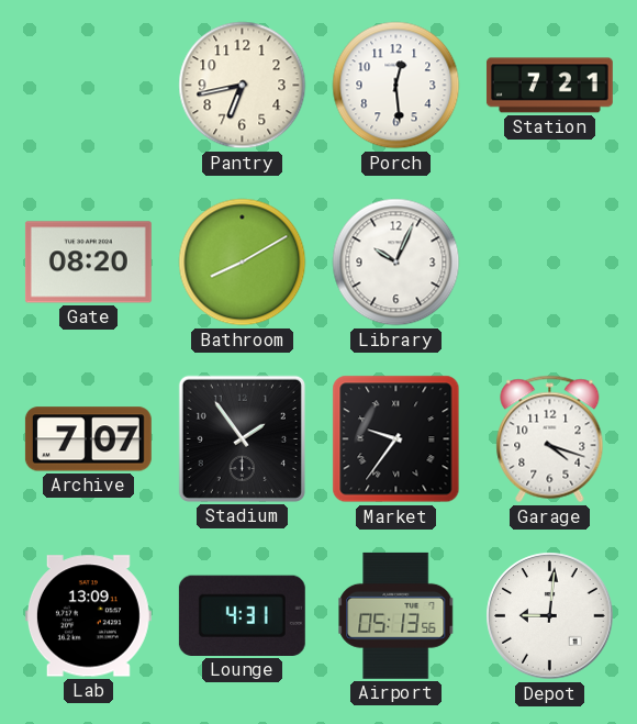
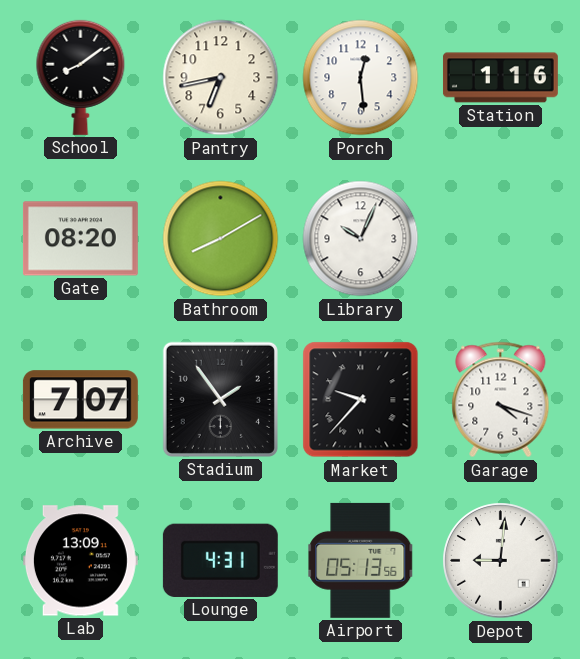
School: none -> 8:09 (81, 77)
Station: 7:21 -> 1:16 (500, 78)
Market: 9:36 -> 9:37 (361, 400)
